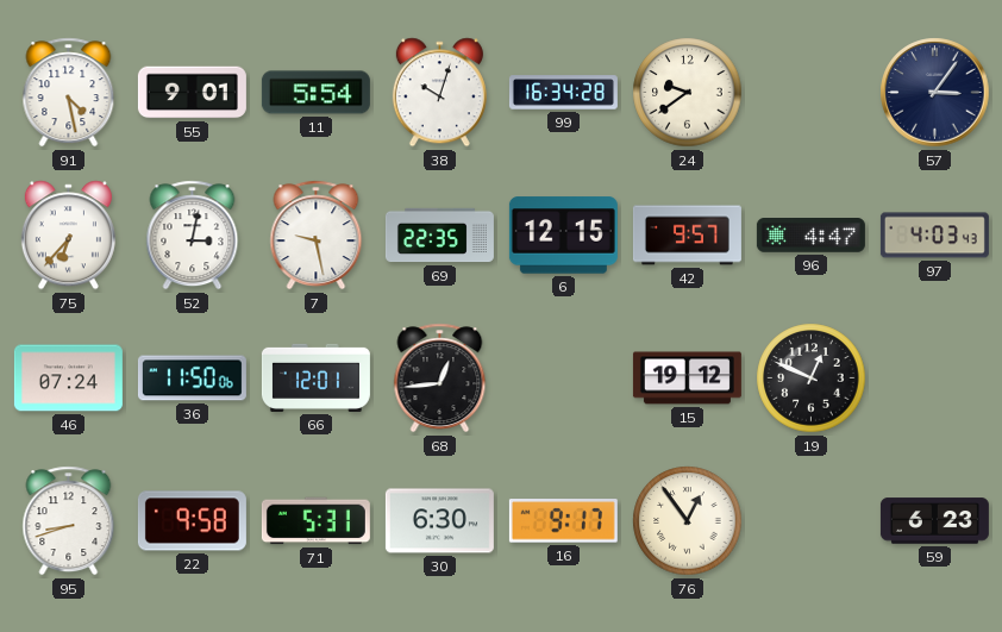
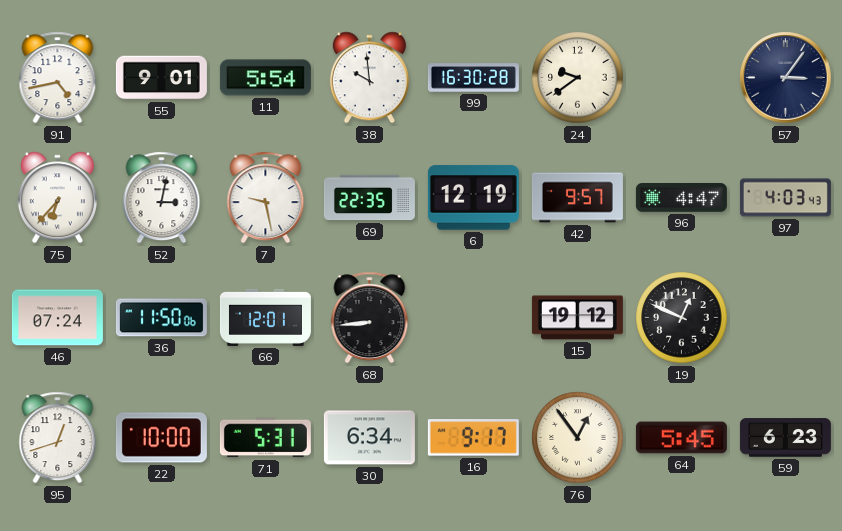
91: 4:28 -> 4:43 (58, 78)
38: 10:03 -> 9:59 (369, 78)
99: 16:34 -> 16:30 (473, 78)
6: 12:15 -> 12:19 (473, 198)
68: 12:44 -> 8:44 (370, 318)
95: 8:42 -> 12:42 (58, 438)
22: 9:58 -> 10:00 (161, 438)
30: 6:30 -> 6:34 (369, 438)
64: none -> 5:45 (681, 438)
